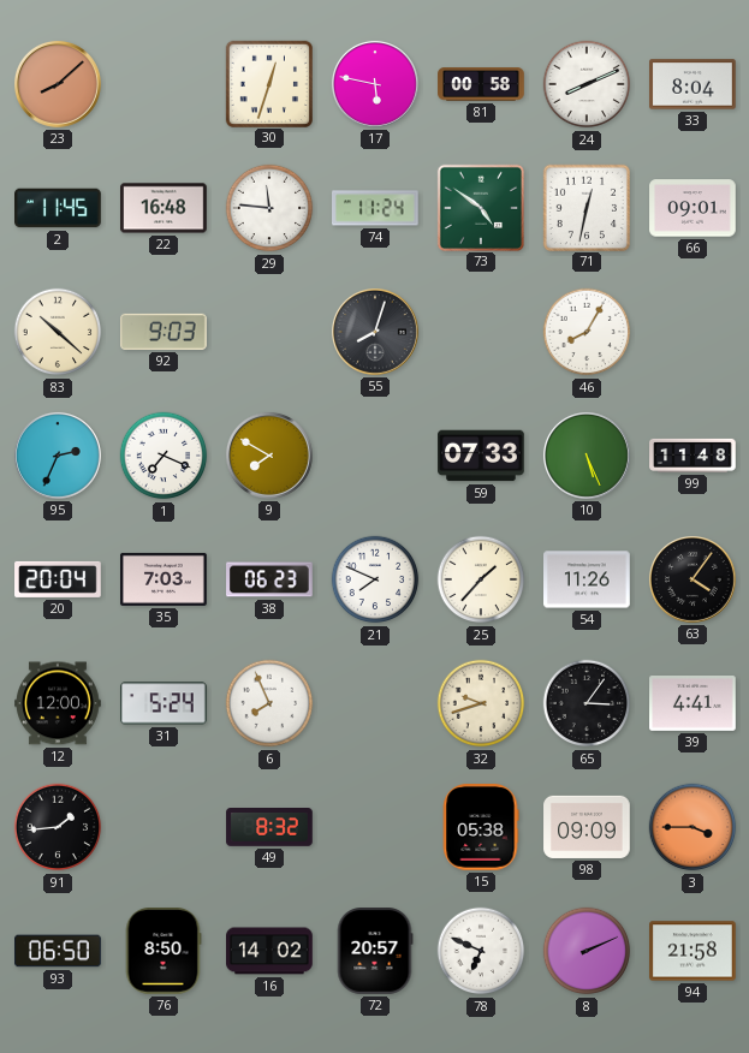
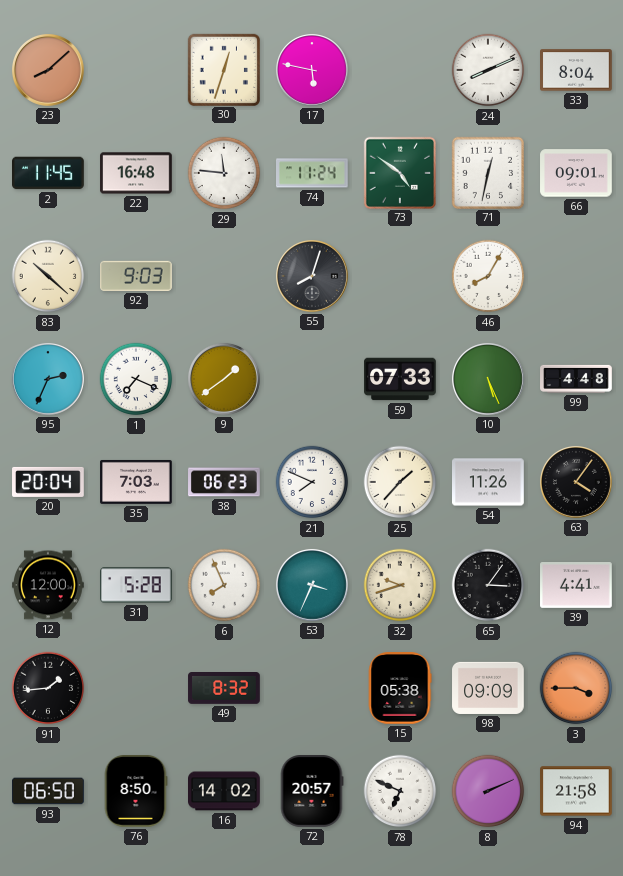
81: 00:58 -> none (481, 84)
9: 7:50 -> 1:39 (224, 379)
99: 11:48 -> 4:48 (576, 379)
31: 5:24 -> 5:28 (137, 585)
53: none -> 3:34 (312, 585)
